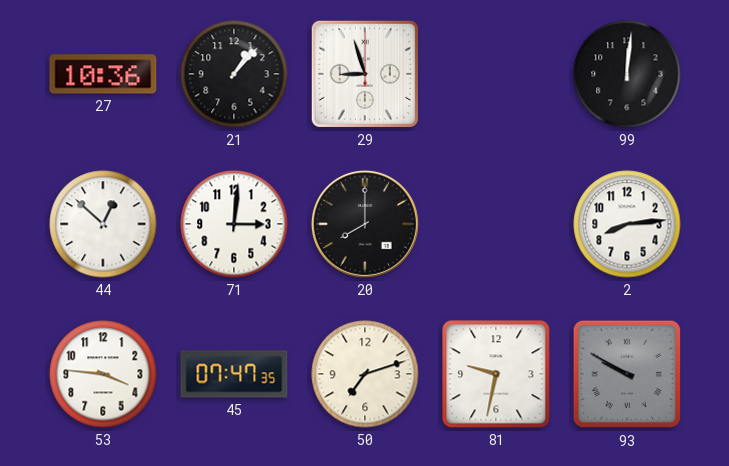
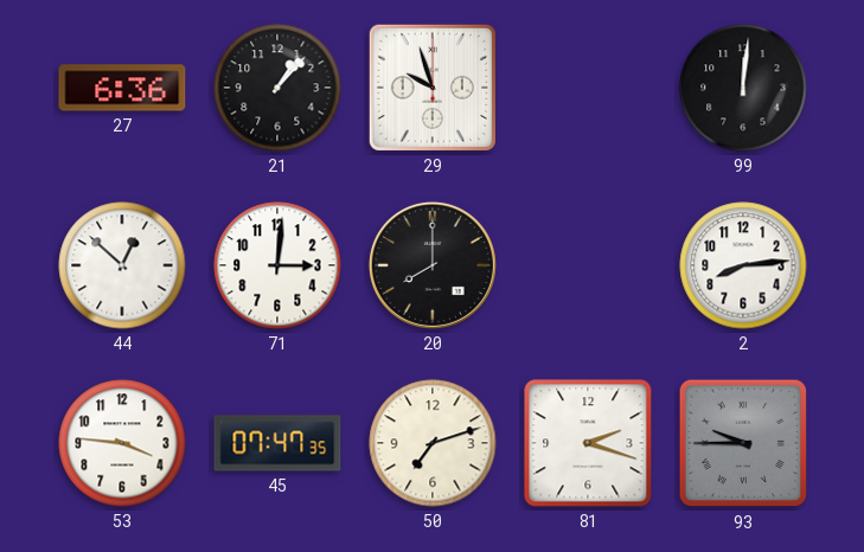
27: 10:36 -> 6:36 (122, 88)
29: 8:57 -> 9:57 (433, 88)
81: 9:32 -> 2:18 (588, 443)
93: 9:50 -> 9:45 (743, 443)
